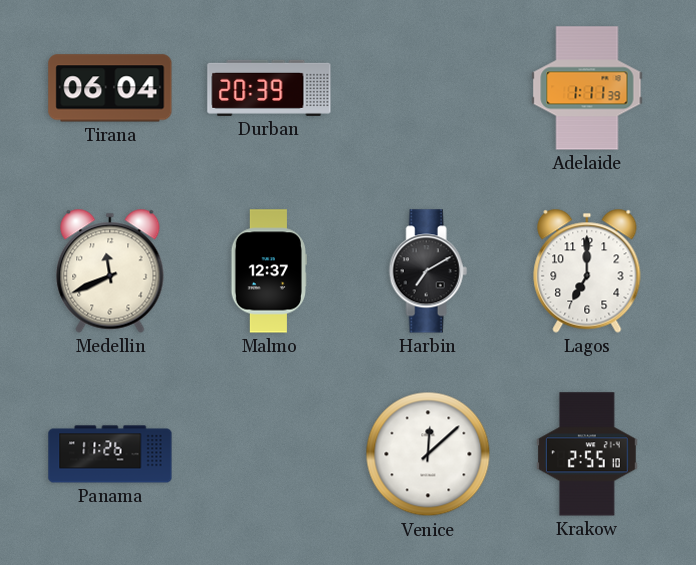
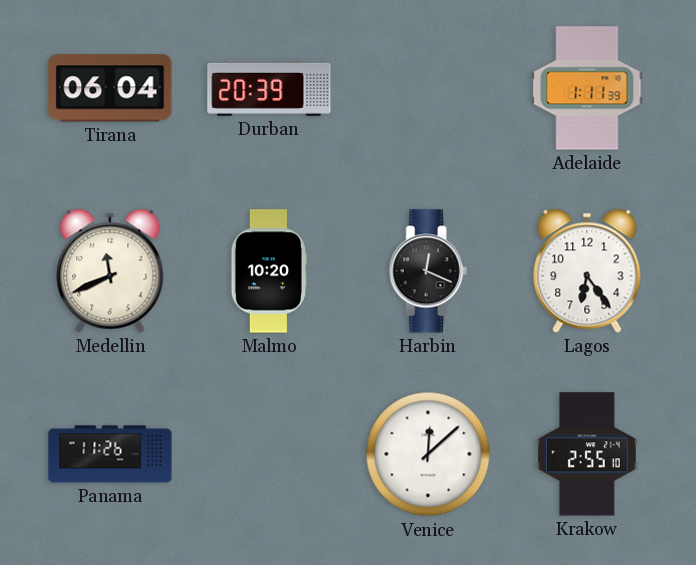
Malmo: 12:37 -> 10:20 (269, 271)
Harbin: 7:10 -> 12:19 (428, 271)
Lagos: 7:00 -> 6:24 (587, 271)
